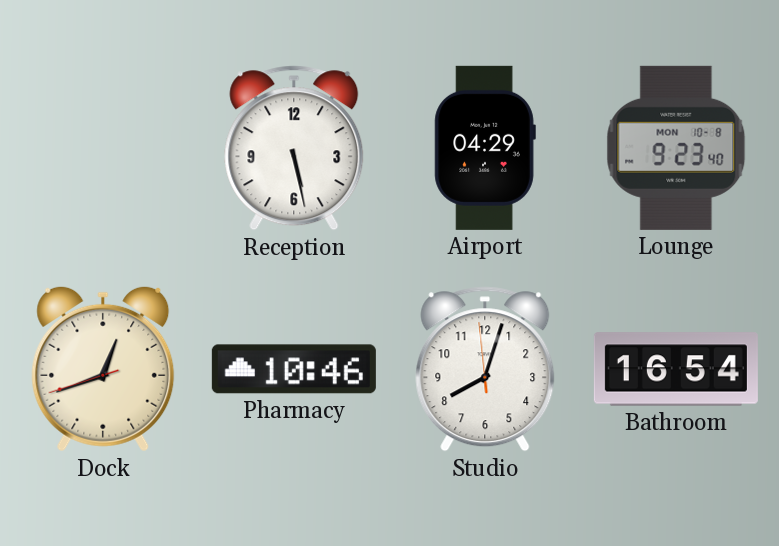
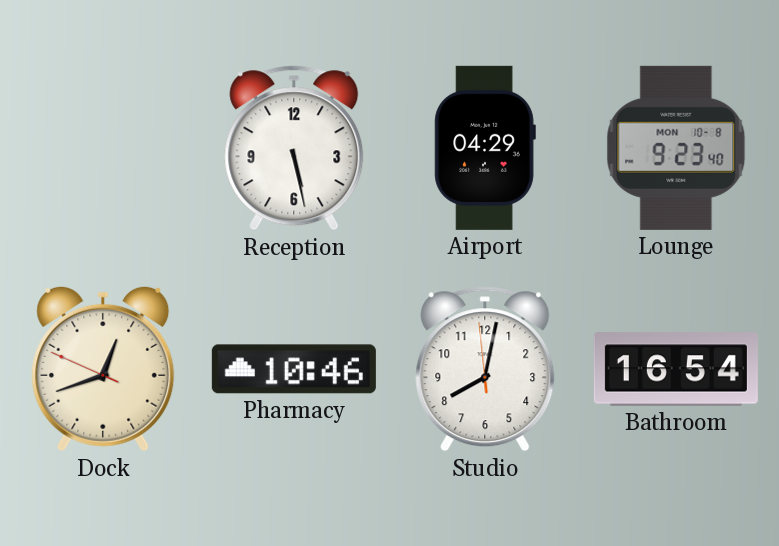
Dock: 12:41:42 -> 12:41:49 (103, 369)
Studio: 8:02 -> 8:01 (485, 369)
